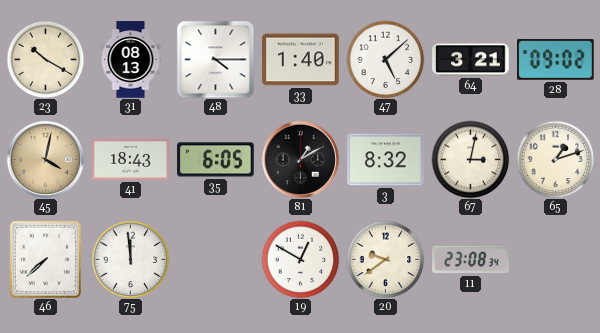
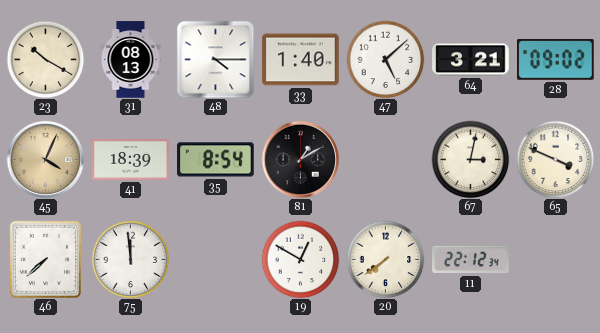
45: 4:02 -> 4:04 (45, 159)
41: 18:43 -> 18:39 (131, 160)
35: 6:05 -> 8:54 (216, 160)
3: 8:32 -> none (386, 160)
65: 1:12 -> 3:49 (555, 159)
20: 9:39 -> 7:39 (385, 259)
11: 23:08 -> 22:12 (471, 260)
